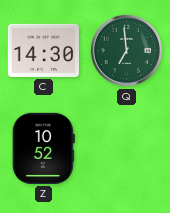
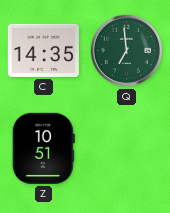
C: 14:30 -> 14:35 (43, 50)
Z: 10:52 -> 10:51 (43, 148)
